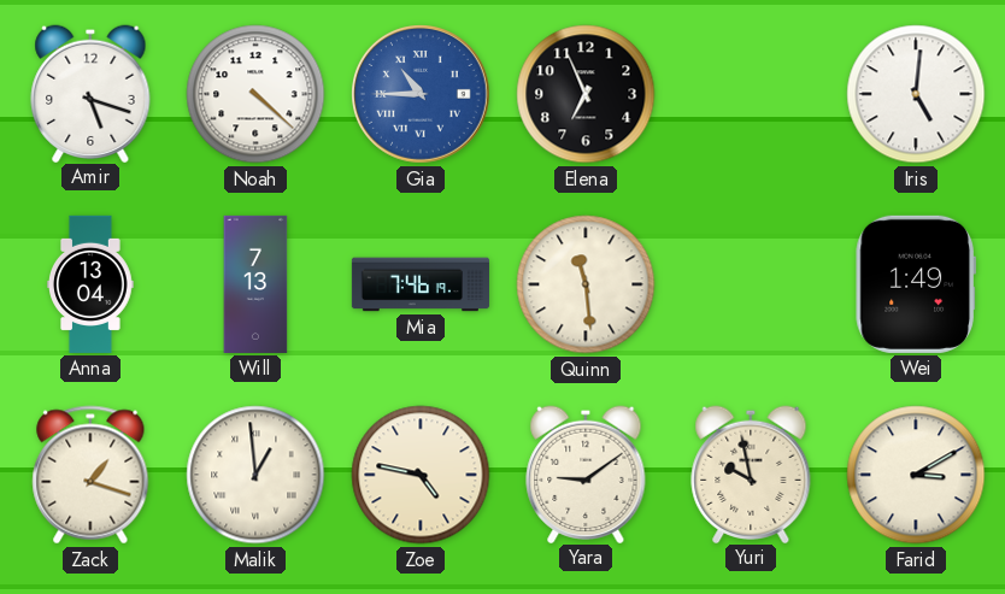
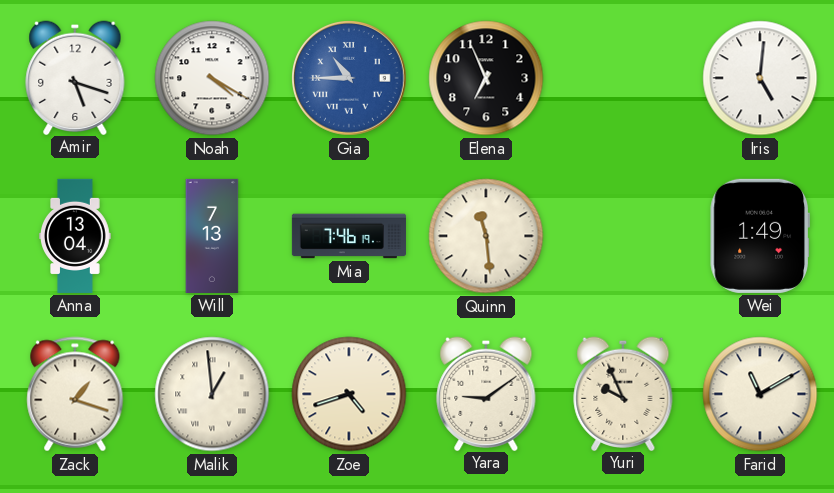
Noah: 4:22 -> 4:20 (212, 78)
Zoe: 4:47 -> 4:42 (349, 394)
Yuri: 9:58 -> 9:56 (623, 393)
Farid: 3:10 -> 11:10 (760, 394)
